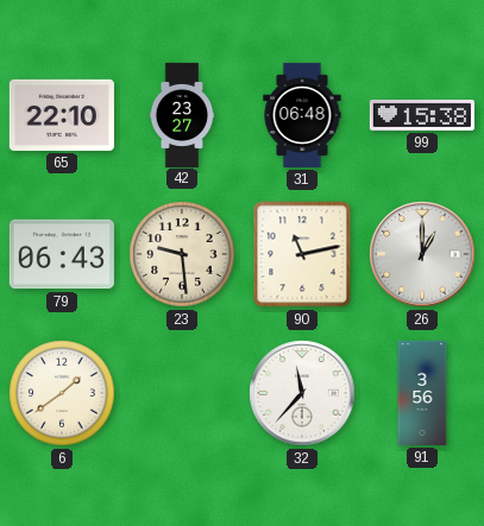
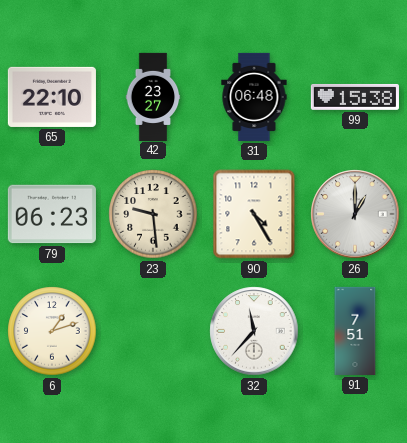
79: 06:43 -> 06:23 (52, 214)
90: 11:13 -> 4:25 (254, 214)
6: 1:39 -> 1:12 (52, 331)
91: 3:56 -> 7:51 (355, 331)
